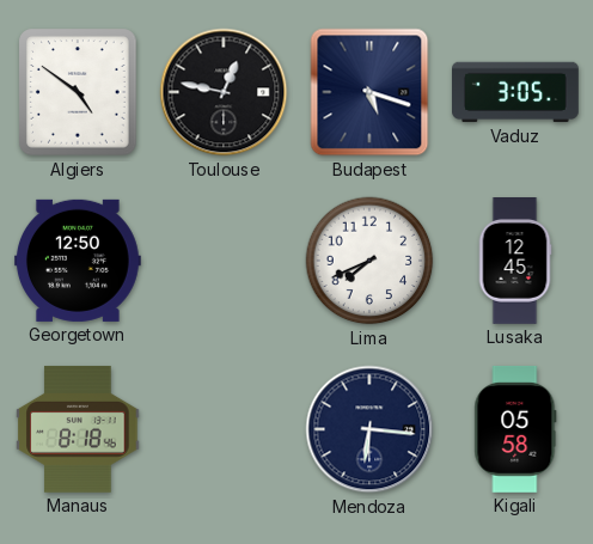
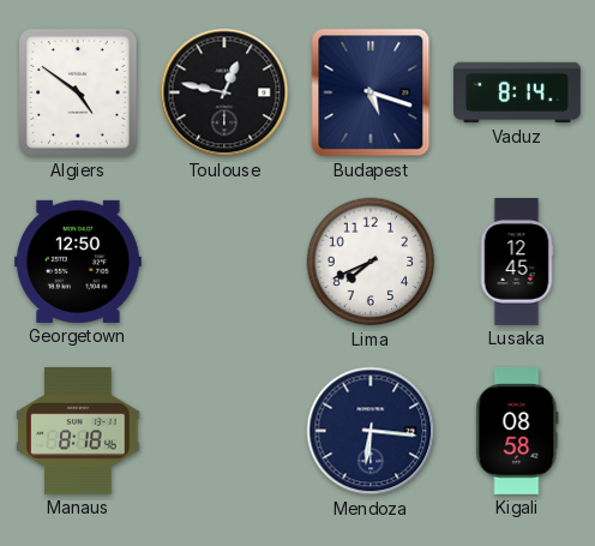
Vaduz: 3:05 -> 8:14 (518, 92)
Kigali: 05:58 -> 08:58 (517, 431)
